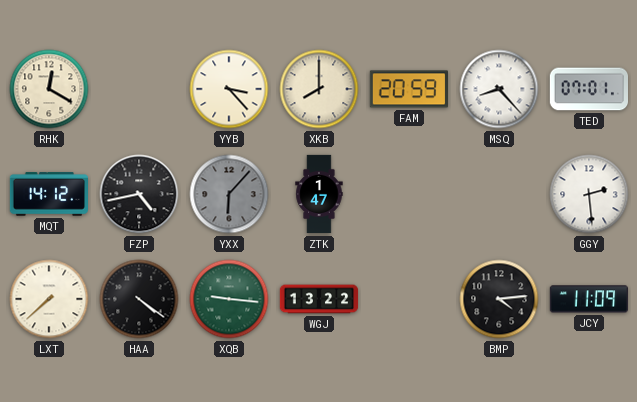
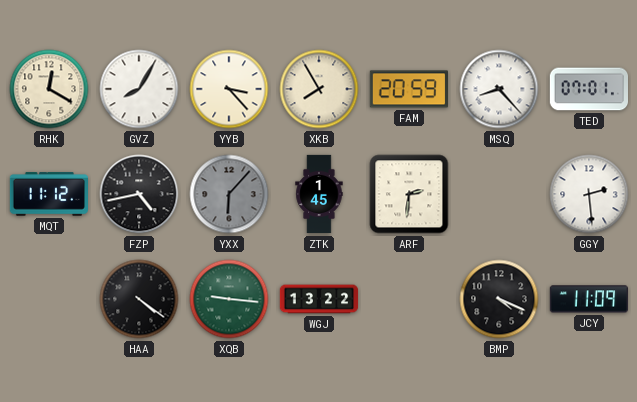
GVZ: none -> 8:05 (139, 89)
XKB: 8:00 -> 7:55 (319, 89)
MQT: 14:12 -> 11:12 (48, 194)
ZTK: 1:47 -> 1:45 (319, 194)
ARF: none -> 2:31 (409, 194)
LXT: 7:38 -> none (49, 299)
BMP: 4:14 -> 4:19 (499, 299)
